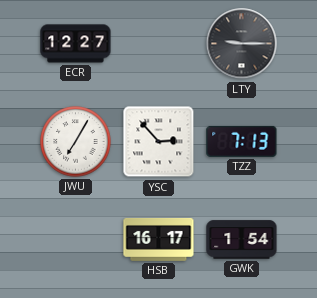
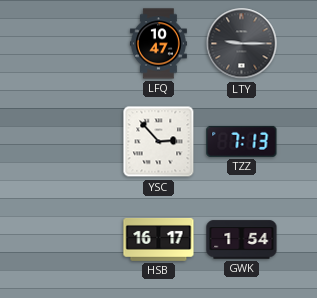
ECR: 12:27 -> none (76, 44)
LFQ: none -> 10:47 (158, 44)
JWU: 7:05 -> none (76, 142)
